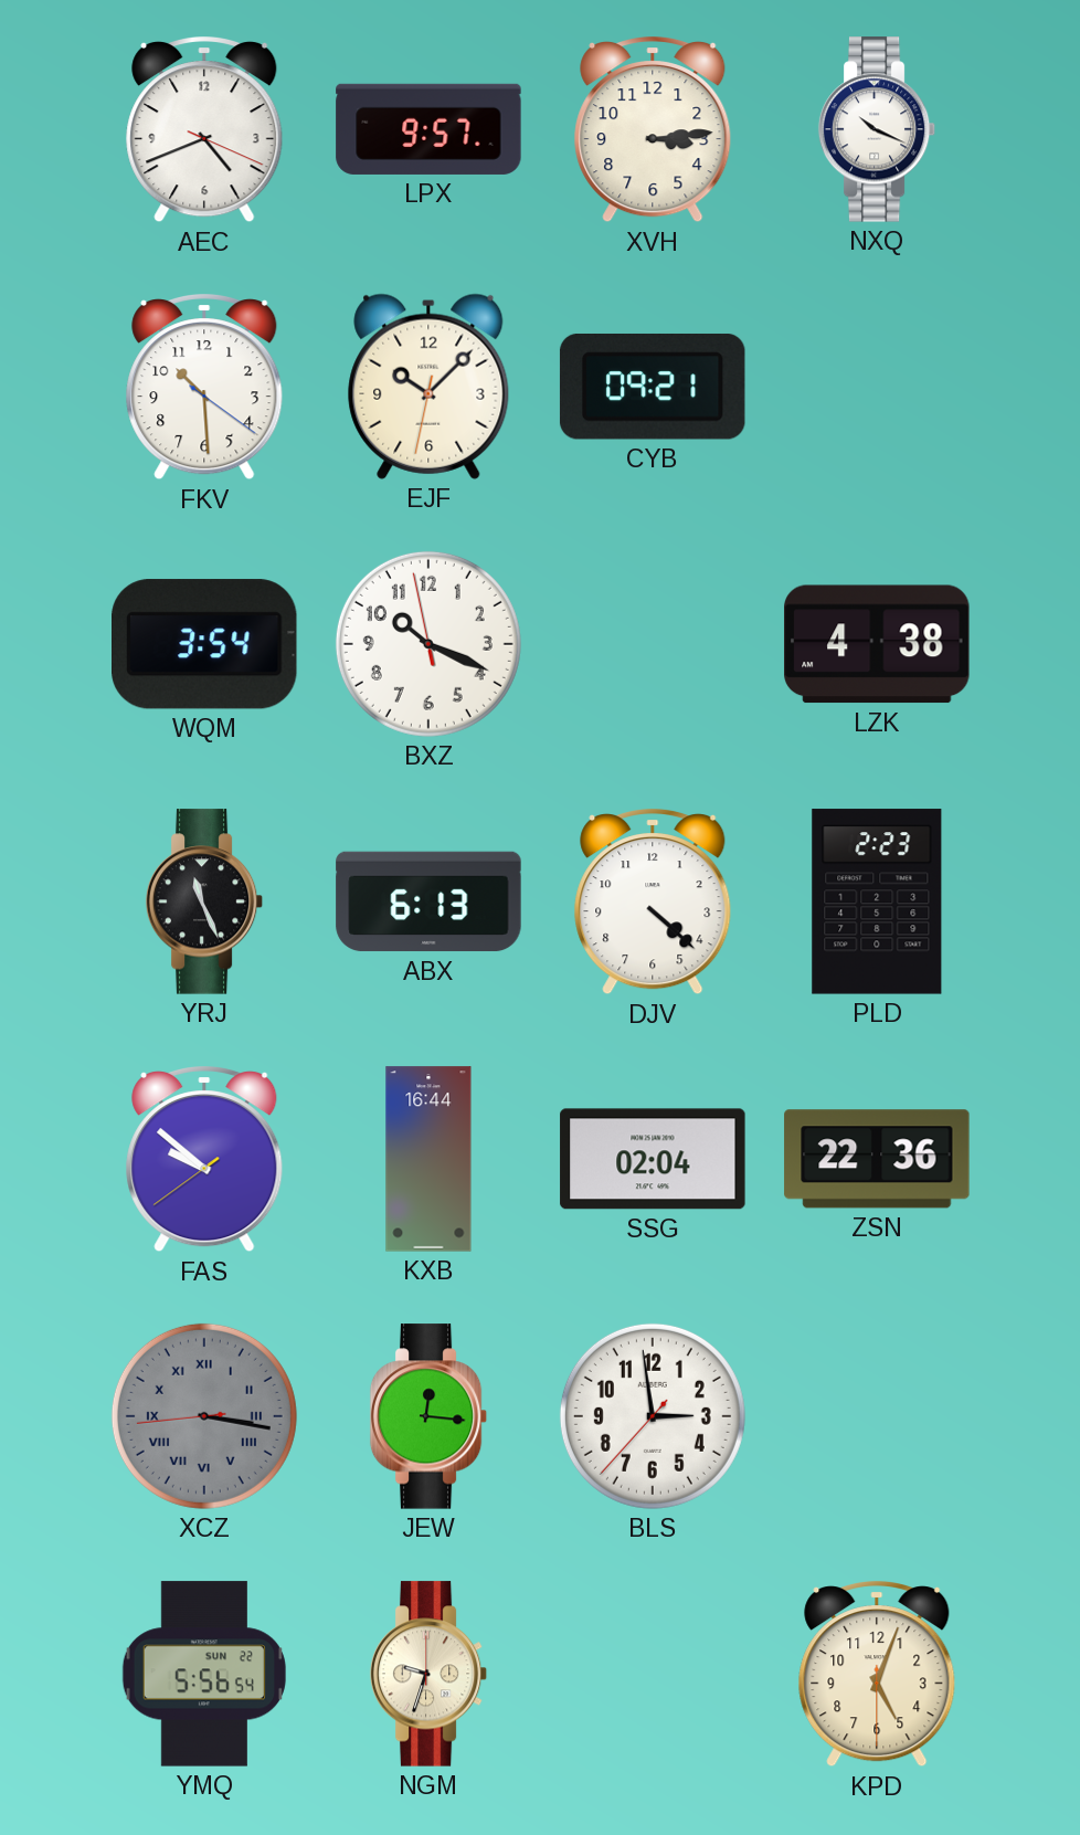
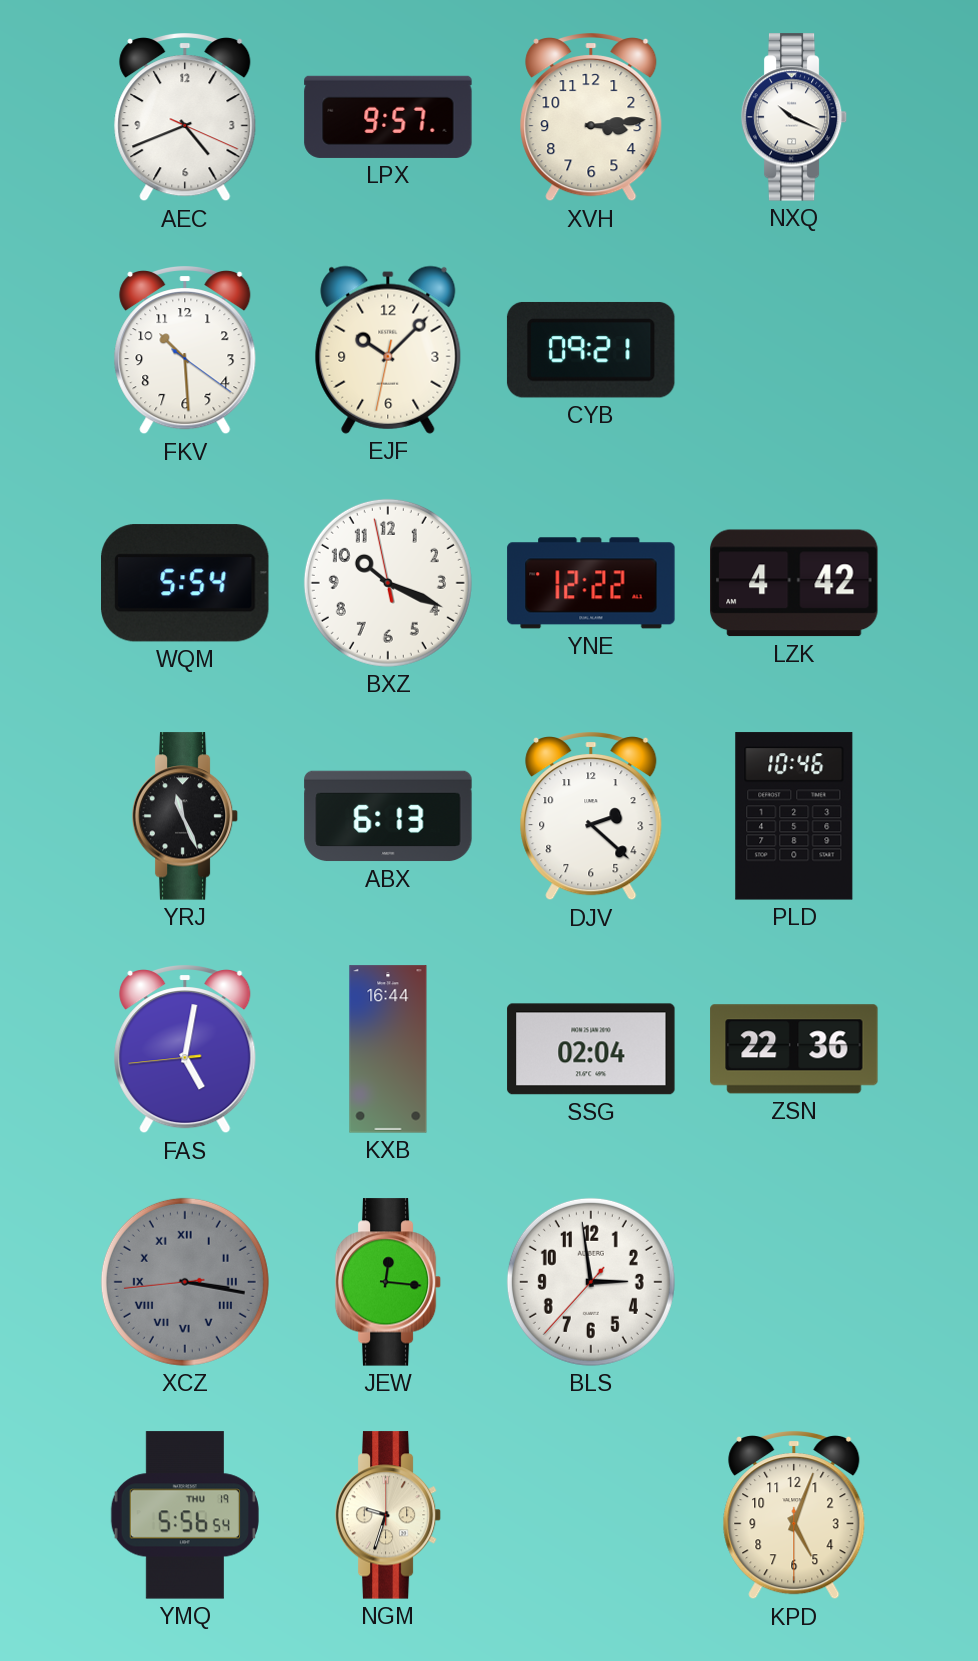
WQM: 3:54 -> 5:54 (185, 583)
YNE: none -> 12:22 (591, 583)
LZK: 4:38 -> 4:42 (794, 583)
DJV: 4:22 -> 2:22 (591, 817)
PLD: 2:23 -> 10:46 (794, 816)
FAS: 9:51 -> 5:01 (185, 1050)
YMQ date: SUN 22 -> THU 19 (185, 1515)
